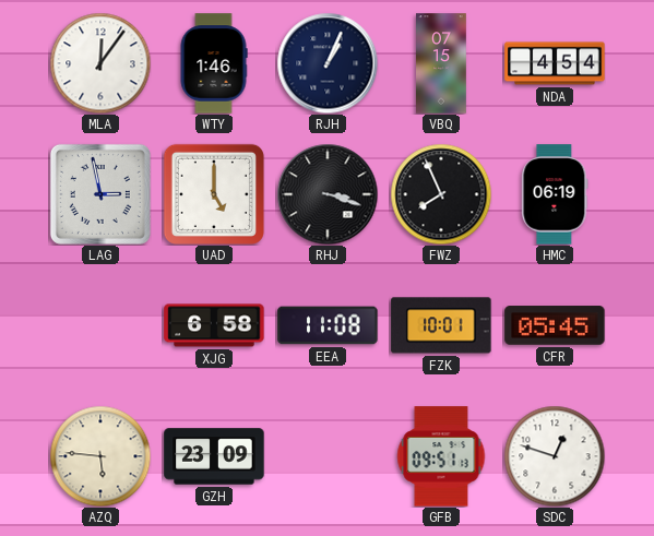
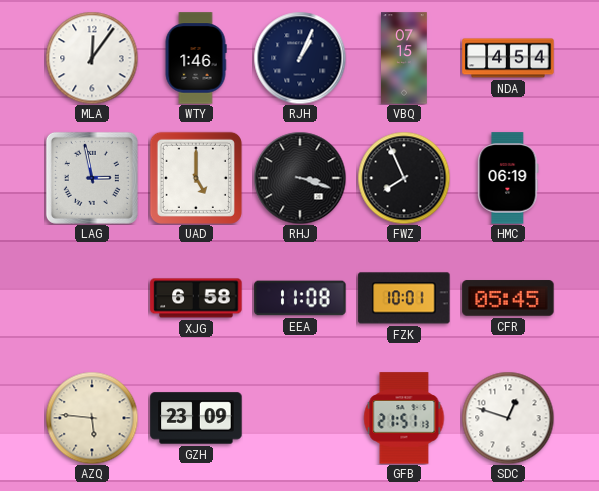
GFB: 09:51 -> 21:51 (404, 418)
